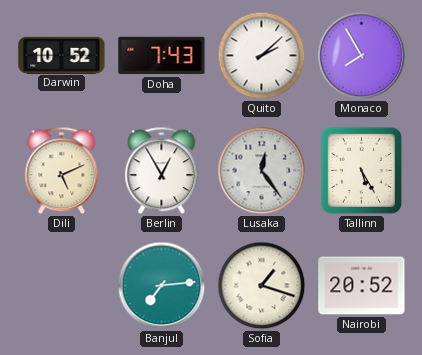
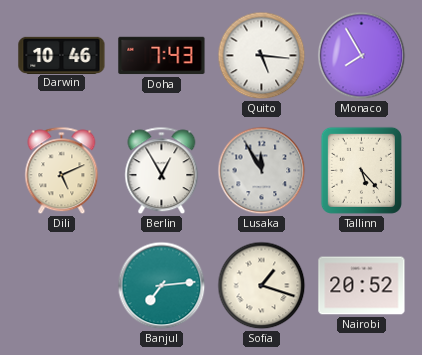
Darwin: 10:52 -> 10:46 (62, 55)
Quito: 2:08 -> 5:16 (262, 56)
Lusaka: 12:24 -> 11:55 (262, 171)
Tallinn: 5:25 -> 5:23 (361, 170)
